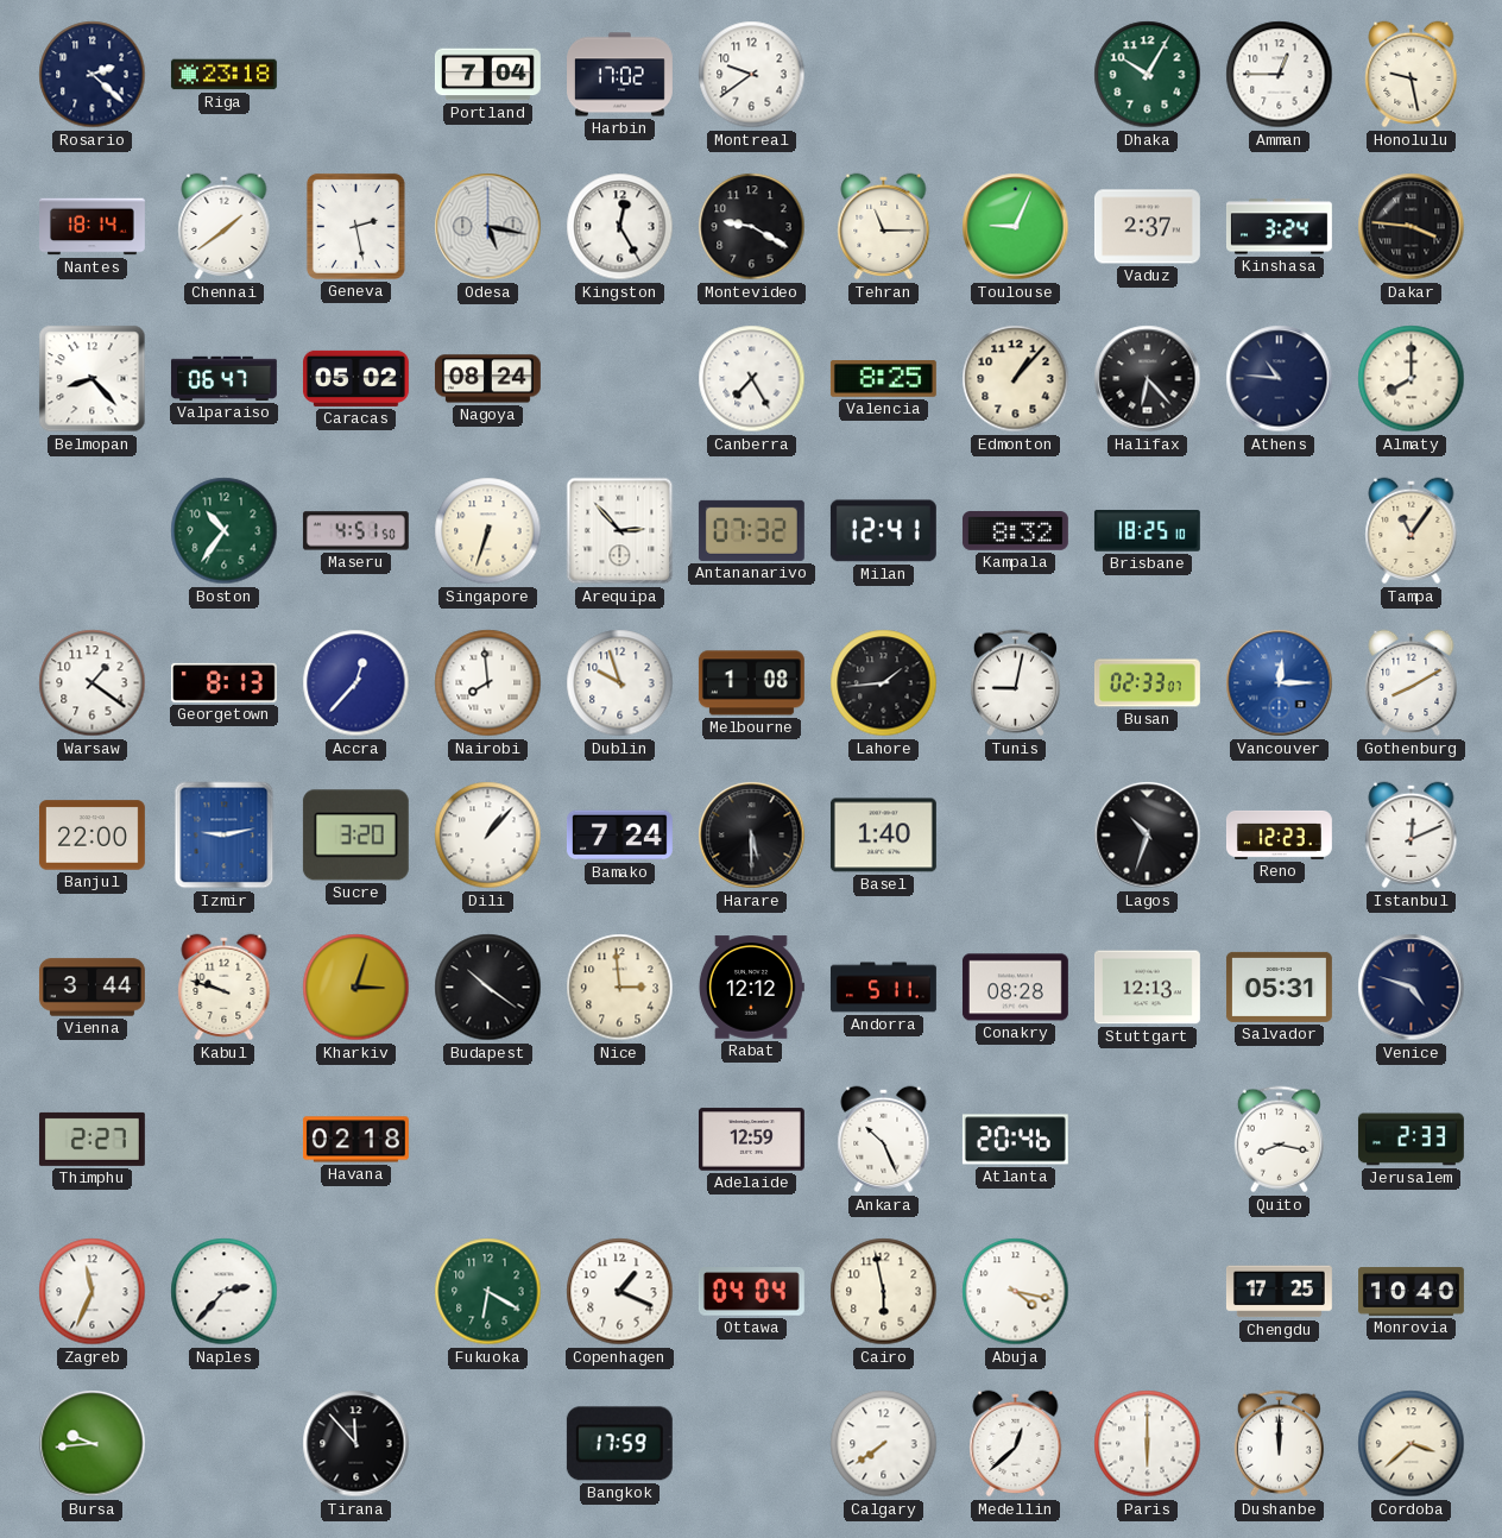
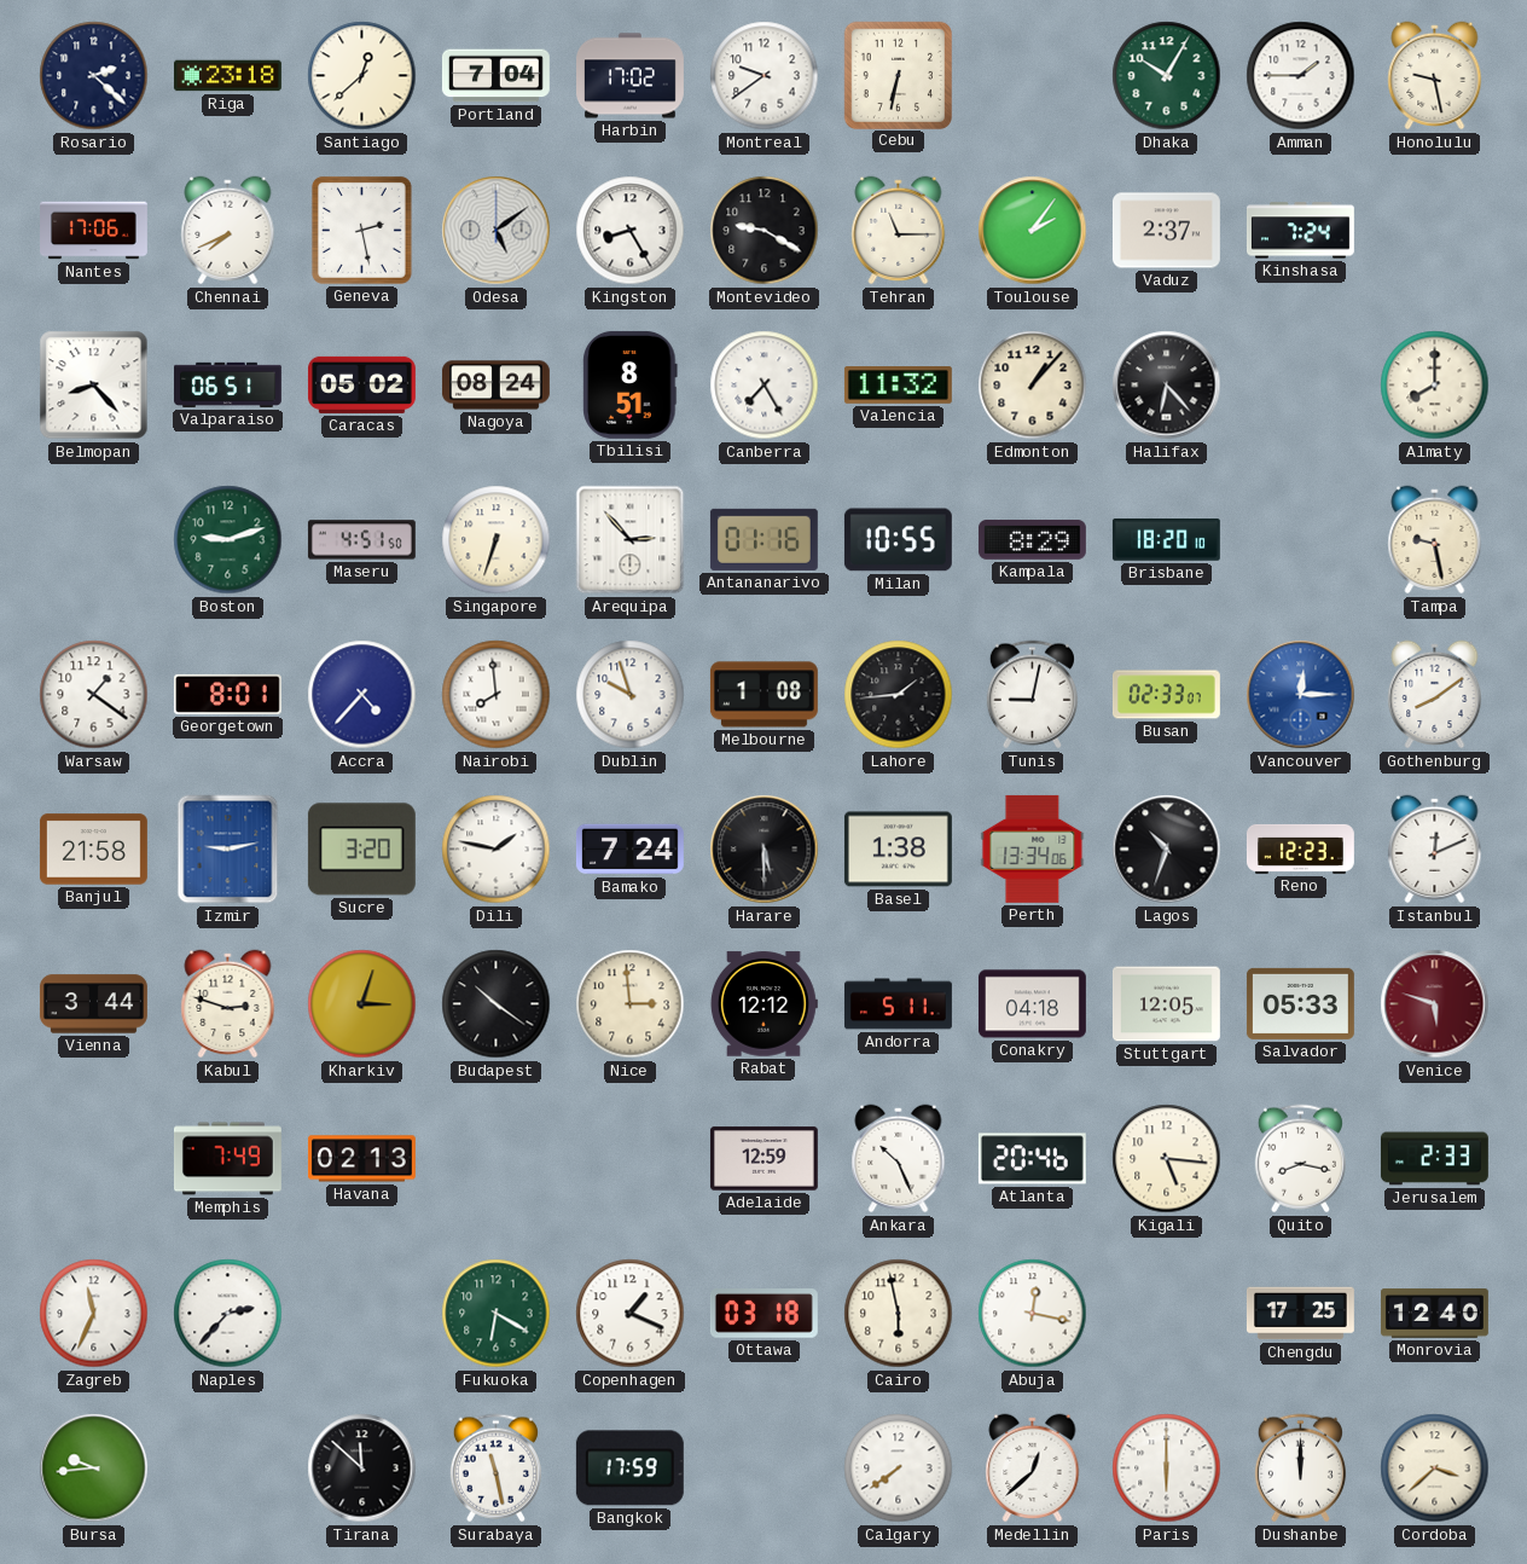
Santiago: none -> 12:38 (362, 76)
Cebu: none -> 6:32 (898, 75)
Amman: 12:45 -> 1:45 (1301, 76)
Nantes: 18:14 -> 17:06 (94, 231)
Chennai: 1:39 -> 7:41 (228, 231)
Odesa: 5:17 -> 5:09 (497, 231)
Kingston: 12:25 -> 8:25 (631, 231)
Toulouse: 9:04 -> 2:06 (1033, 231)
Kinshasa: 3:24 -> 7:24 (1300, 231)
Dakar: 3:46 -> none (1412, 227)
Valparaiso: 06:47 -> 06:51 (227, 384)
Tbilisi: none -> 8:51 (631, 384)
Valencia: 8:25 -> 11:32 (898, 386)
Athens: 10:46 -> none (1280, 379)
Boston: 10:36 -> 9:12 (228, 540)
Antananarivo: 07:32 -> 01:16 (764, 539)
Milan: 12:41 -> 10:55 (898, 540)
Kampala: 8:32 -> 8:29 (1032, 540)
Brisbane: 18:25 -> 18:20 (1166, 540)
Tampa: 11:06 -> 9:28 (1435, 540)
Georgetown: 8:13 -> 8:01 (227, 694)
Accra: 12:37 -> 4:37 (362, 695)
Gothenburg: 8:10 -> 8:09 (1435, 695)
Banjul: 22:00 -> 21:58 (93, 850)
Dili: 1:07 -> 1:47 (497, 850)
Basel: 1:40 -> 1:38 (898, 850)
Perth: none -> 13:34 (1033, 848)
Kabul: 9:48 -> 2:48 (228, 1004)
Conakry: 08:28 -> 04:18 (1032, 1004)
Stuttgart: 12:13 -> 12:05 (1166, 1004)
Salvador: 05:31 -> 05:33 (1300, 1003)
Venice: 4:48 -> 5:48 (1435, 1004)
Venice dial: navy -> burgundy (1435, 1004)
Thimphu: 2:27 -> none (91, 1139)
Memphis: none -> 7:49 (227, 1159)
Havana: 02:18 -> 02:13 (361, 1159)
Kigali: none -> 5:16 (1167, 1159)
Ottawa: 04:04 -> 03:18 (764, 1314)
Abuja: 4:17 -> 12:17 (1033, 1314)
Monrovia: 10:40 -> 12:40 (1435, 1314)
Tirana: 11:53 -> 11:52 (362, 1469)
Surabaya: none -> 11:28 (495, 1469)
